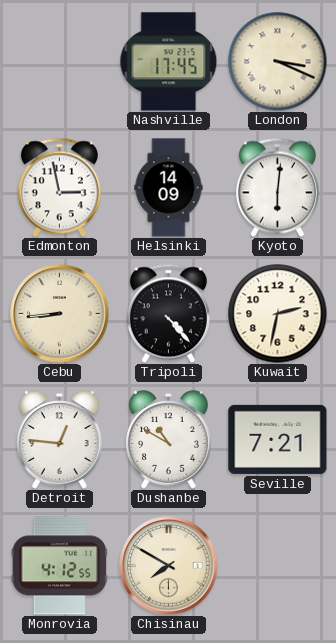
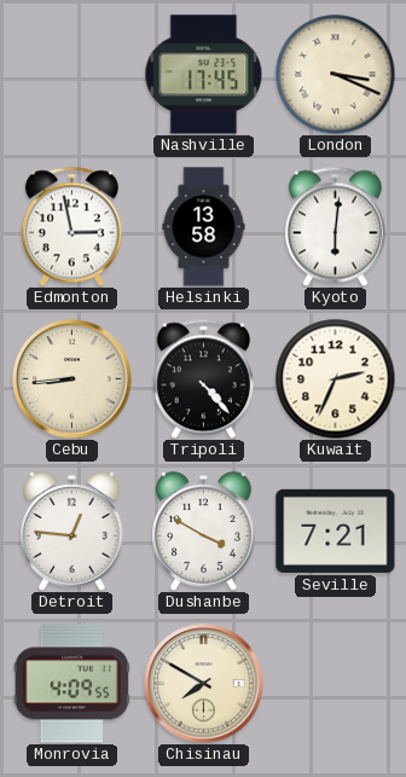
Helsinki: 14:09 -> 13:58 (204, 227)
Kuwait: 2:32 -> 2:34 (336, 379)
Dushanbe: 10:50 -> 3:50 (204, 532)
Monrovia: 4:12 -> 4:09 (72, 684)
